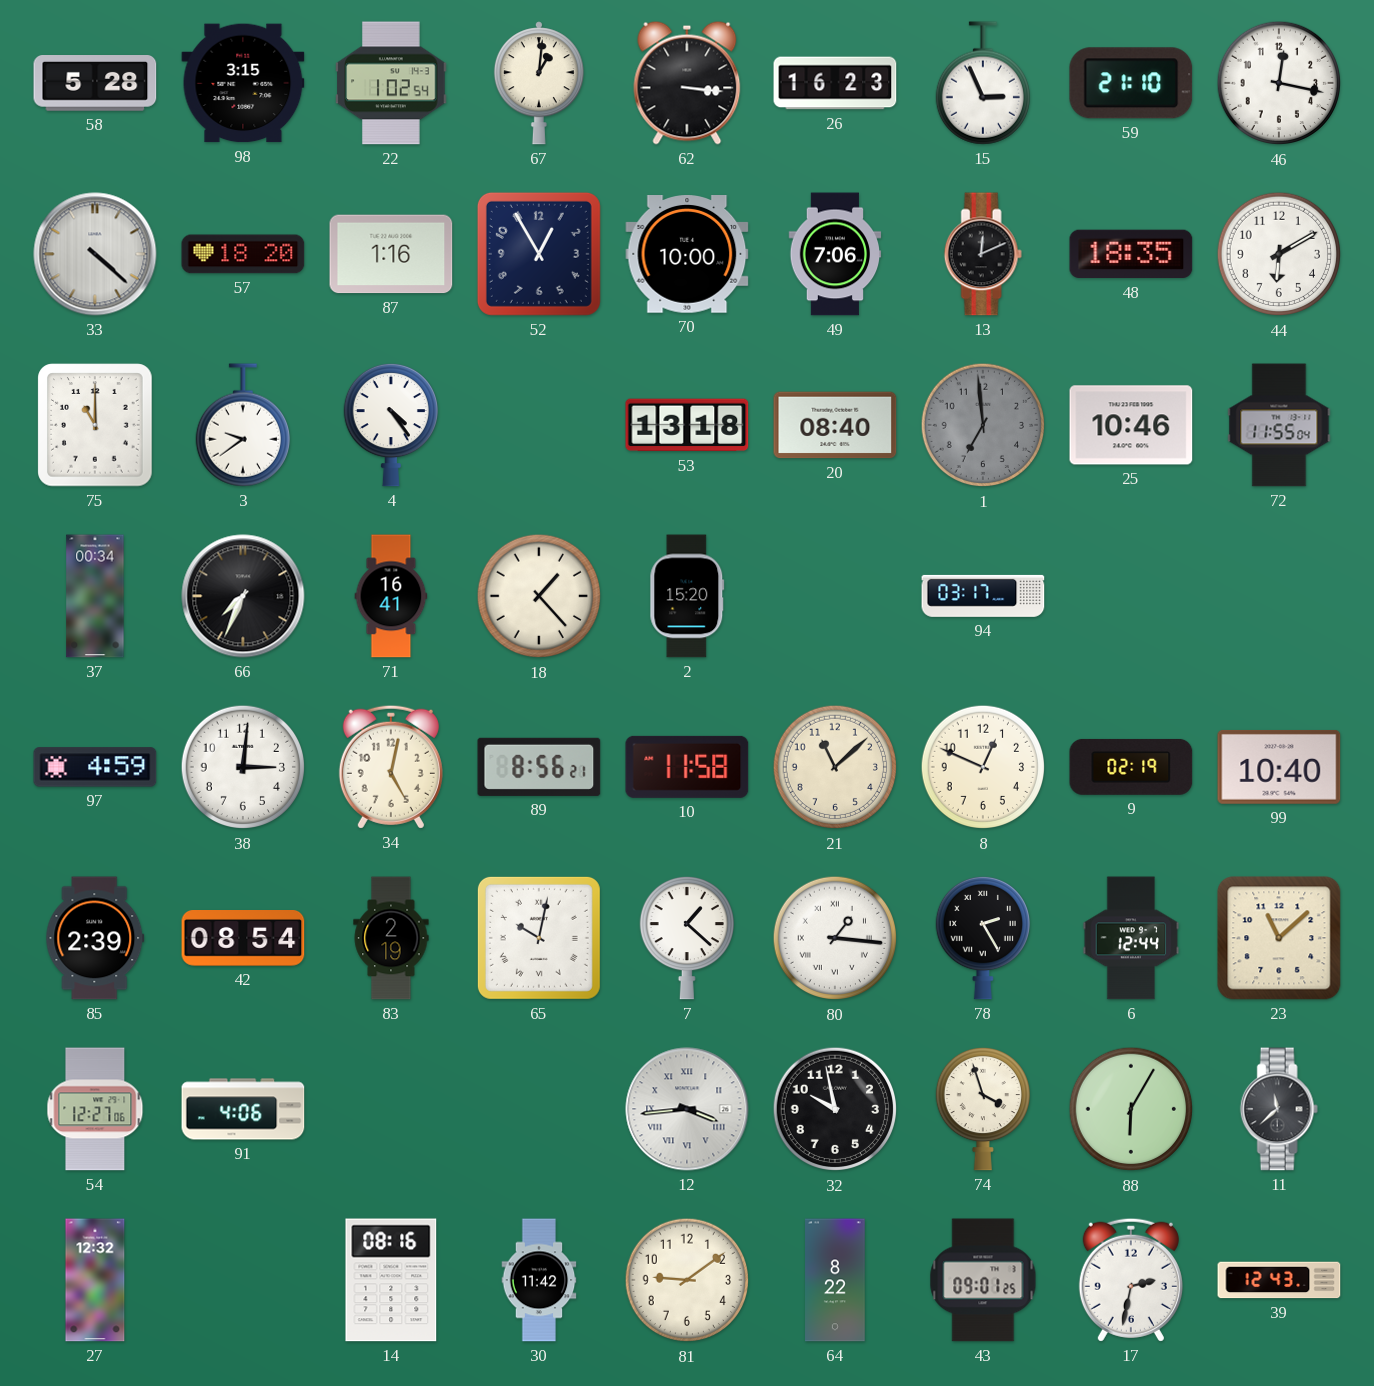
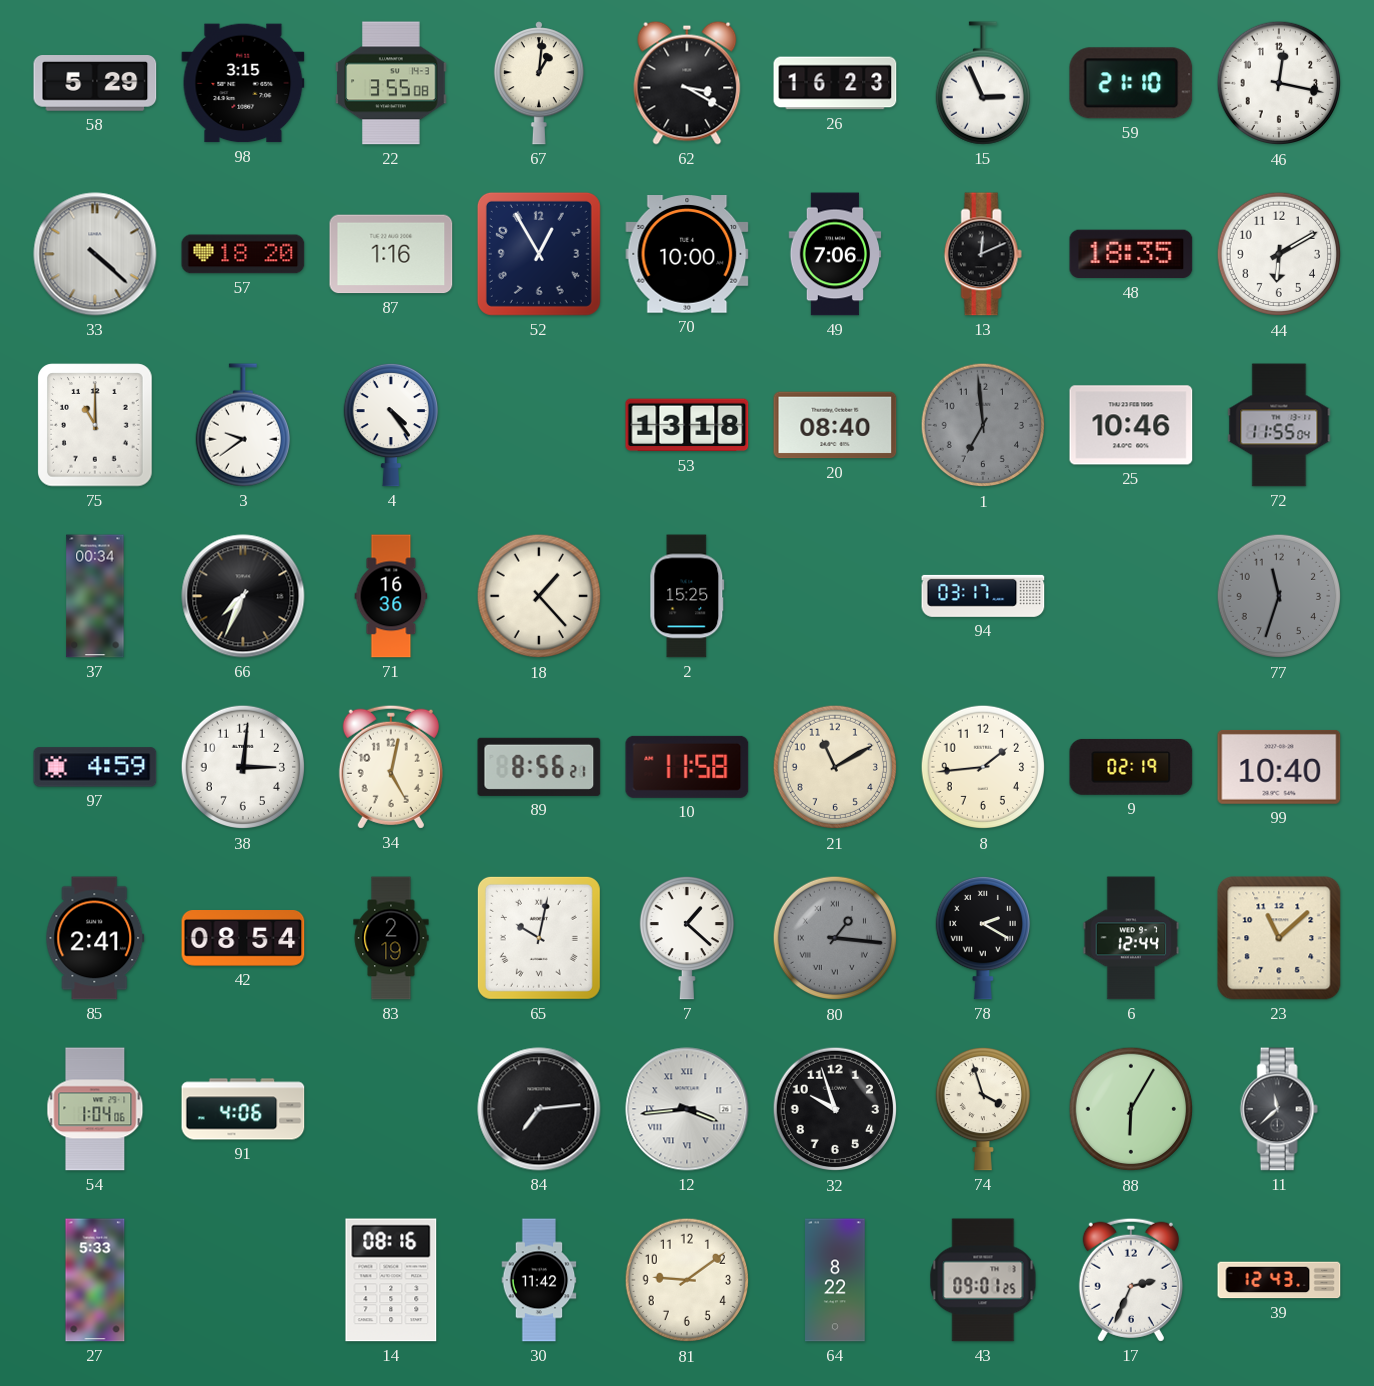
58: 5:28 -> 5:29 (95, 84)
22: 1:02 -> 3:55 (391, 83)
62: 3:16 -> 3:20 (687, 83)
71: 16:41 -> 16:36 (391, 596)
2: 15:20 -> 15:25 (687, 596)
77: none -> 11:33 (1279, 596)
21: 11:08 -> 11:10 (835, 767)
8: 12:49 -> 1:44 (983, 767)
85: 2:39 -> 2:41 (95, 938)
80 dial: white -> grey (835, 938)
78: 2:25 -> 2:20 (983, 938)
54: 12:27 -> 1:04 (95, 1109)
84: none -> 7:14 (539, 1109)
32: 9:58 -> 9:57 (835, 1109)
27: 12:32 -> 5:33 (95, 1280)
17: 2:32 -> 2:34 (1131, 1280)
